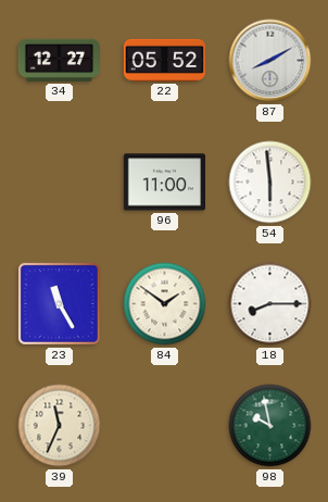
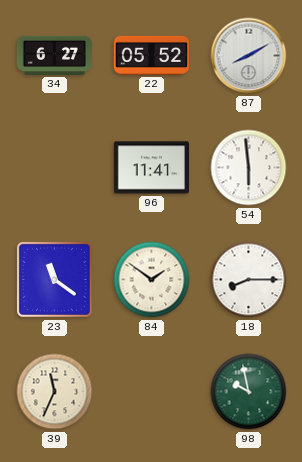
34: 12:27 -> 6:27 (54, 55)
96: 11:00 -> 11:41 (151, 168)
23: 11:25 -> 11:21 (54, 279)
